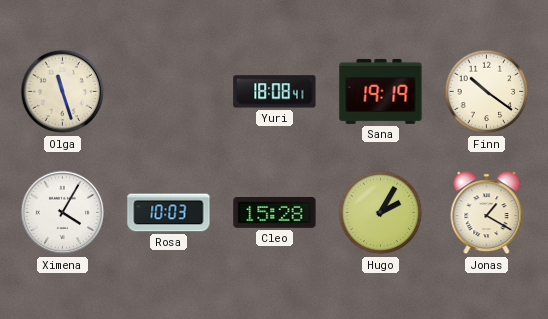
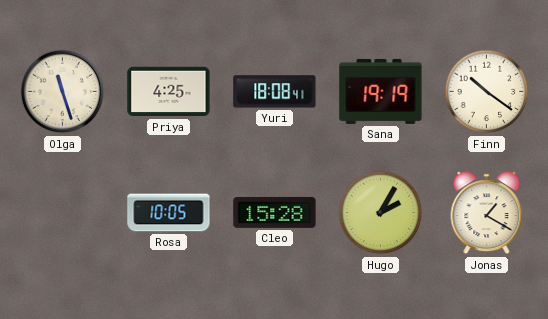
Priya: none -> 4:25 (169, 92)
Ximena: 4:05 -> none (63, 213)
Rosa: 10:03 -> 10:05 (169, 213)
